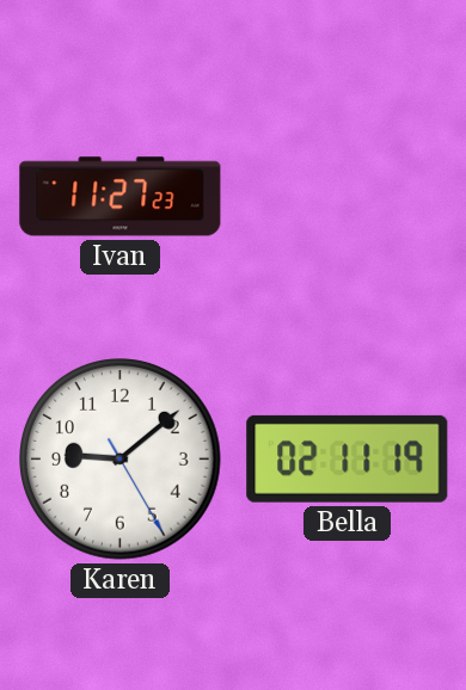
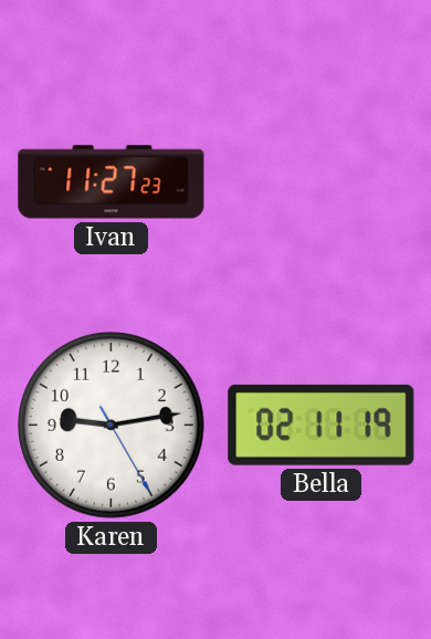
Karen: 9:08 -> 9:13 (112, 426)
